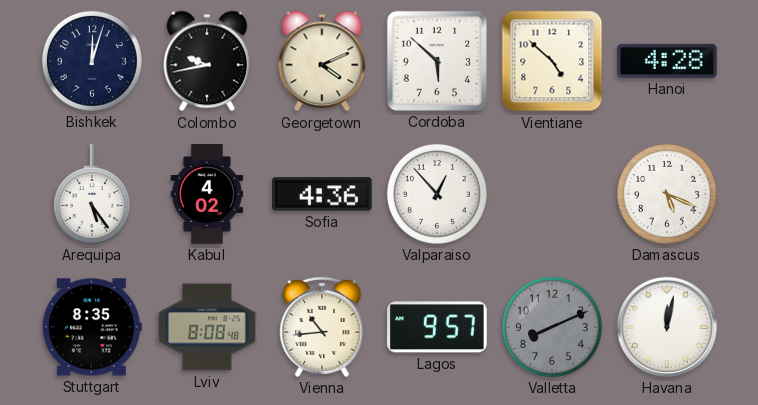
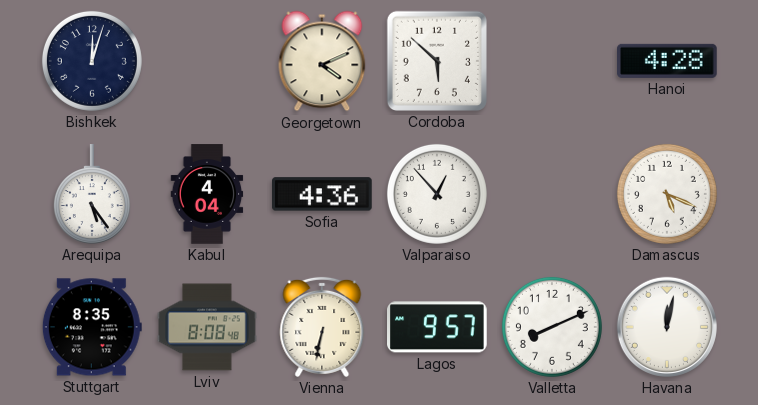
Colombo: 9:43 -> none (207, 61)
Vientiane: 4:52 -> none (552, 61)
Kabul: 4:02 -> 4:04 (207, 194)
Vienna: 10:44 -> 6:32 (322, 327)
Valletta dial: grey -> white (552, 327)
